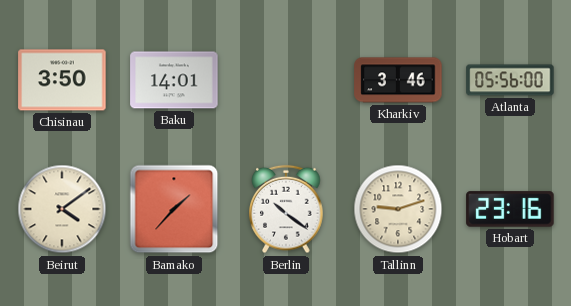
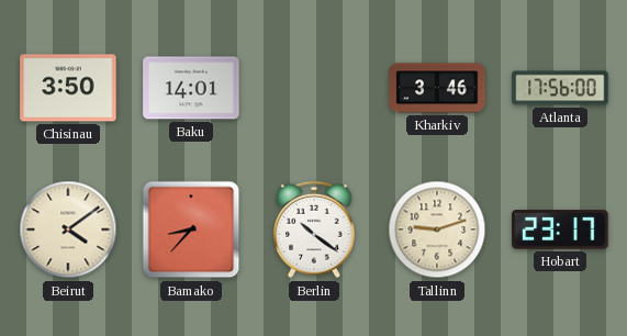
Atlanta: 05:56 -> 17:56 (560, 88)
Bamako: 1:37 -> 8:37 (191, 229)
Hobart: 23:16 -> 23:17 (560, 229)
